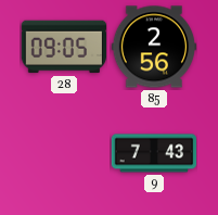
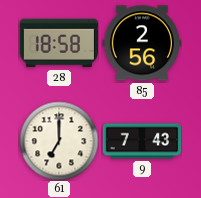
28: 09:05 -> 18:58 (58, 43)
61: none -> 7:00 (59, 141)
